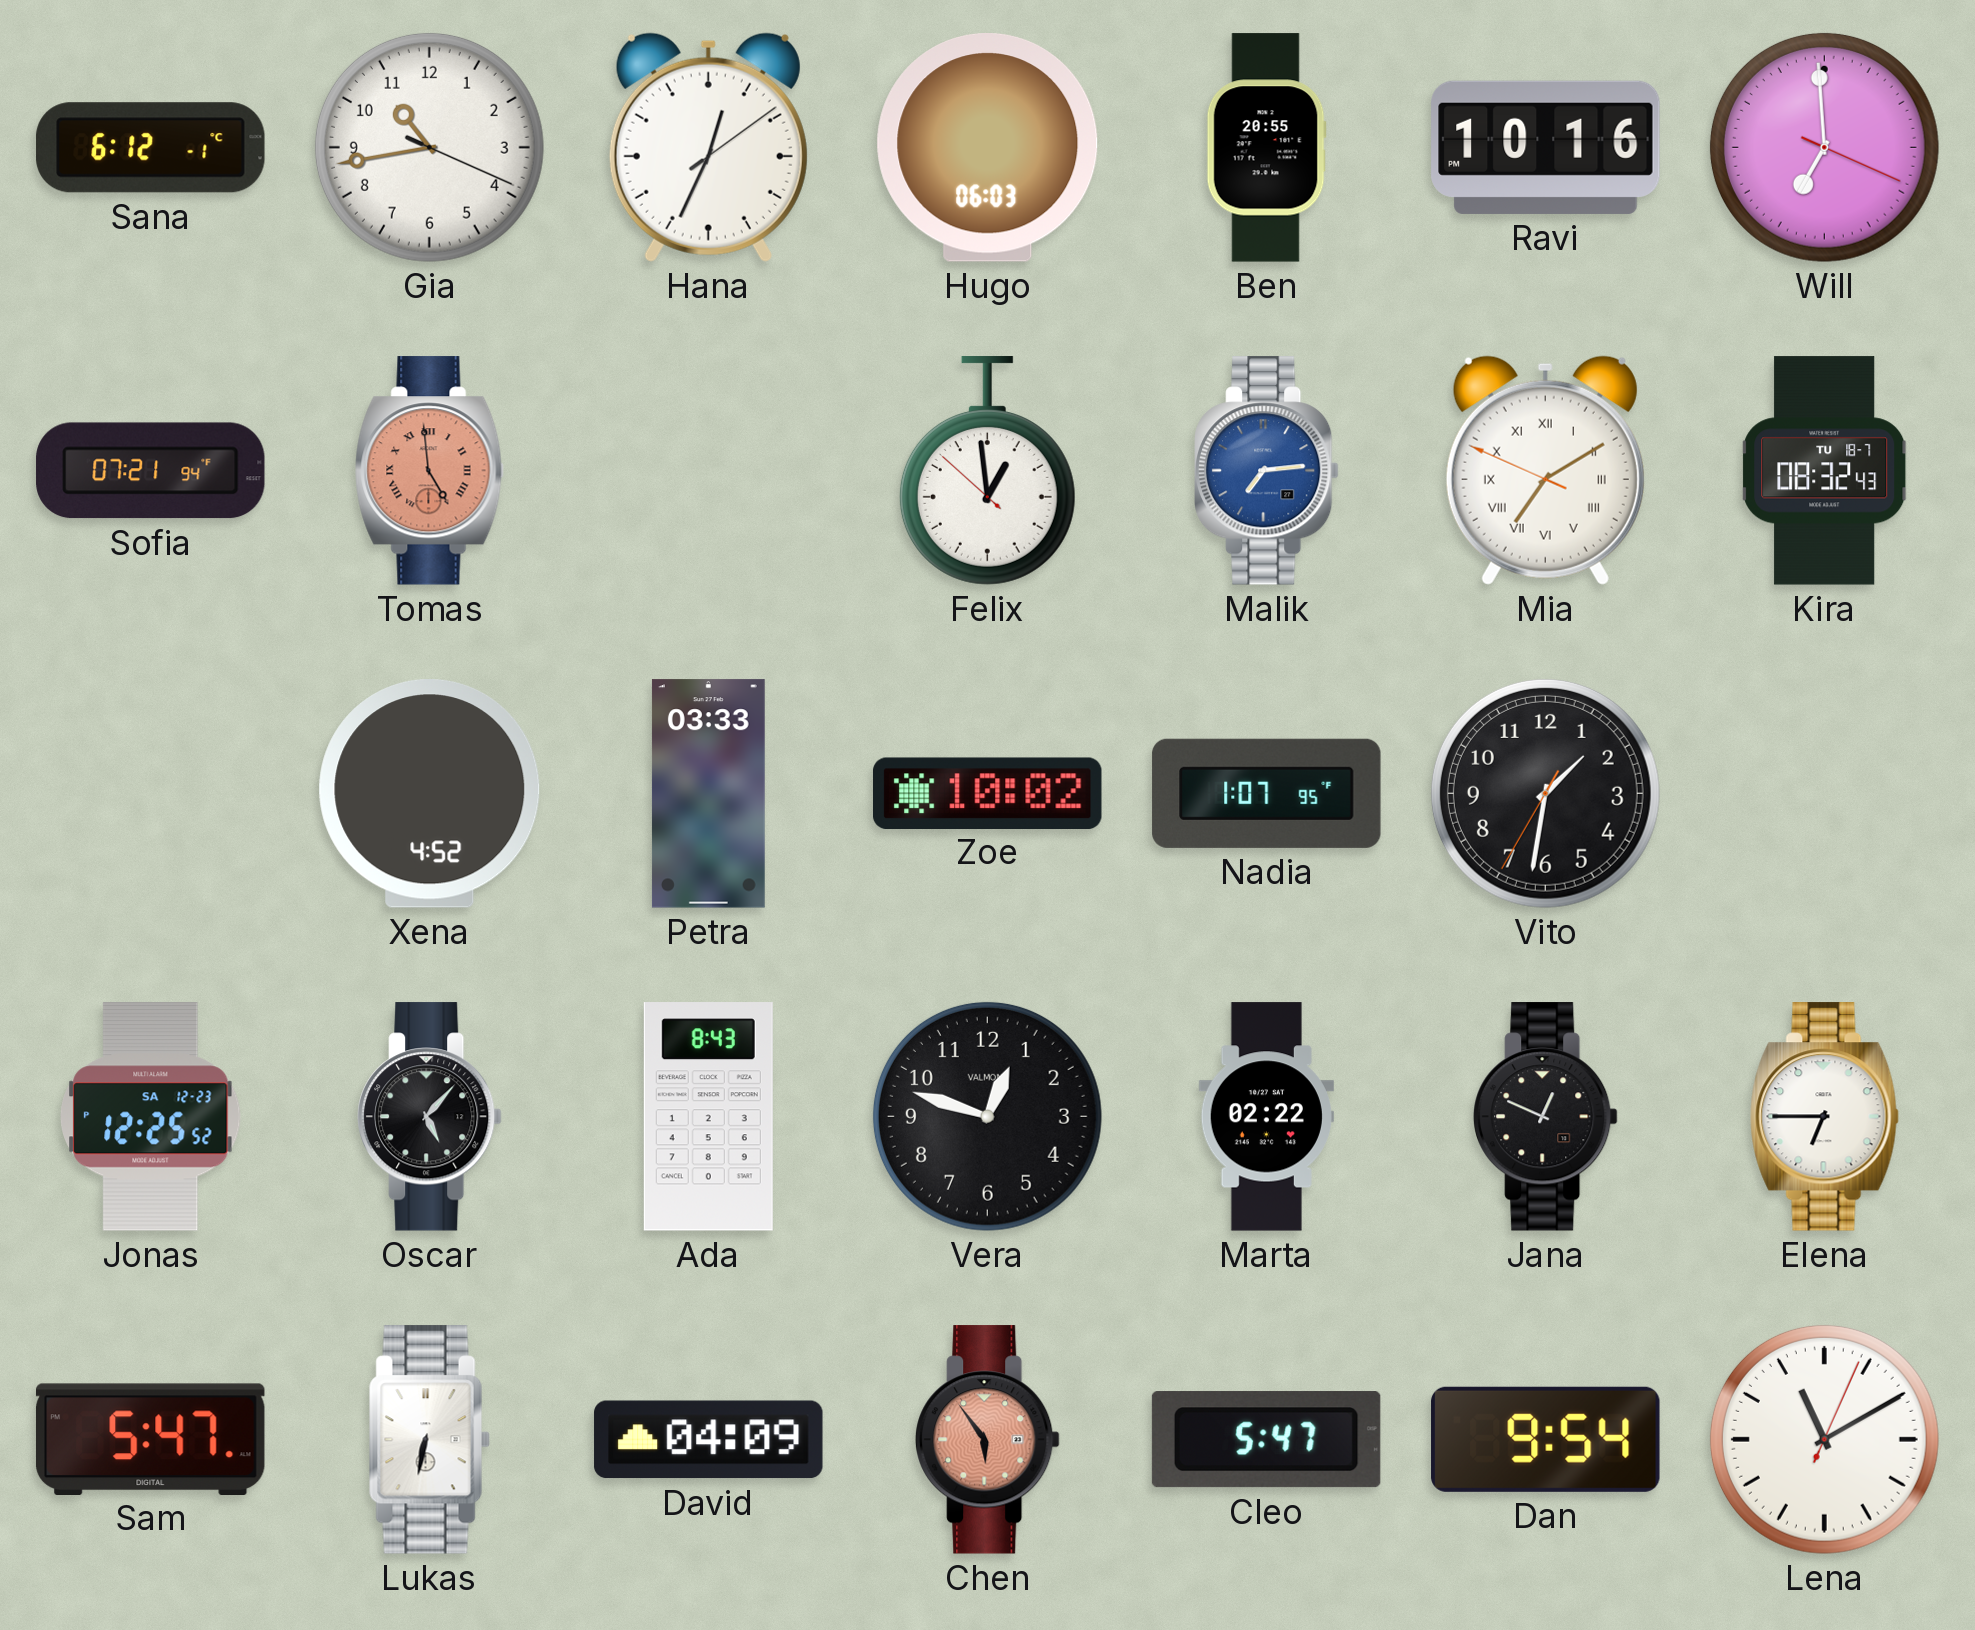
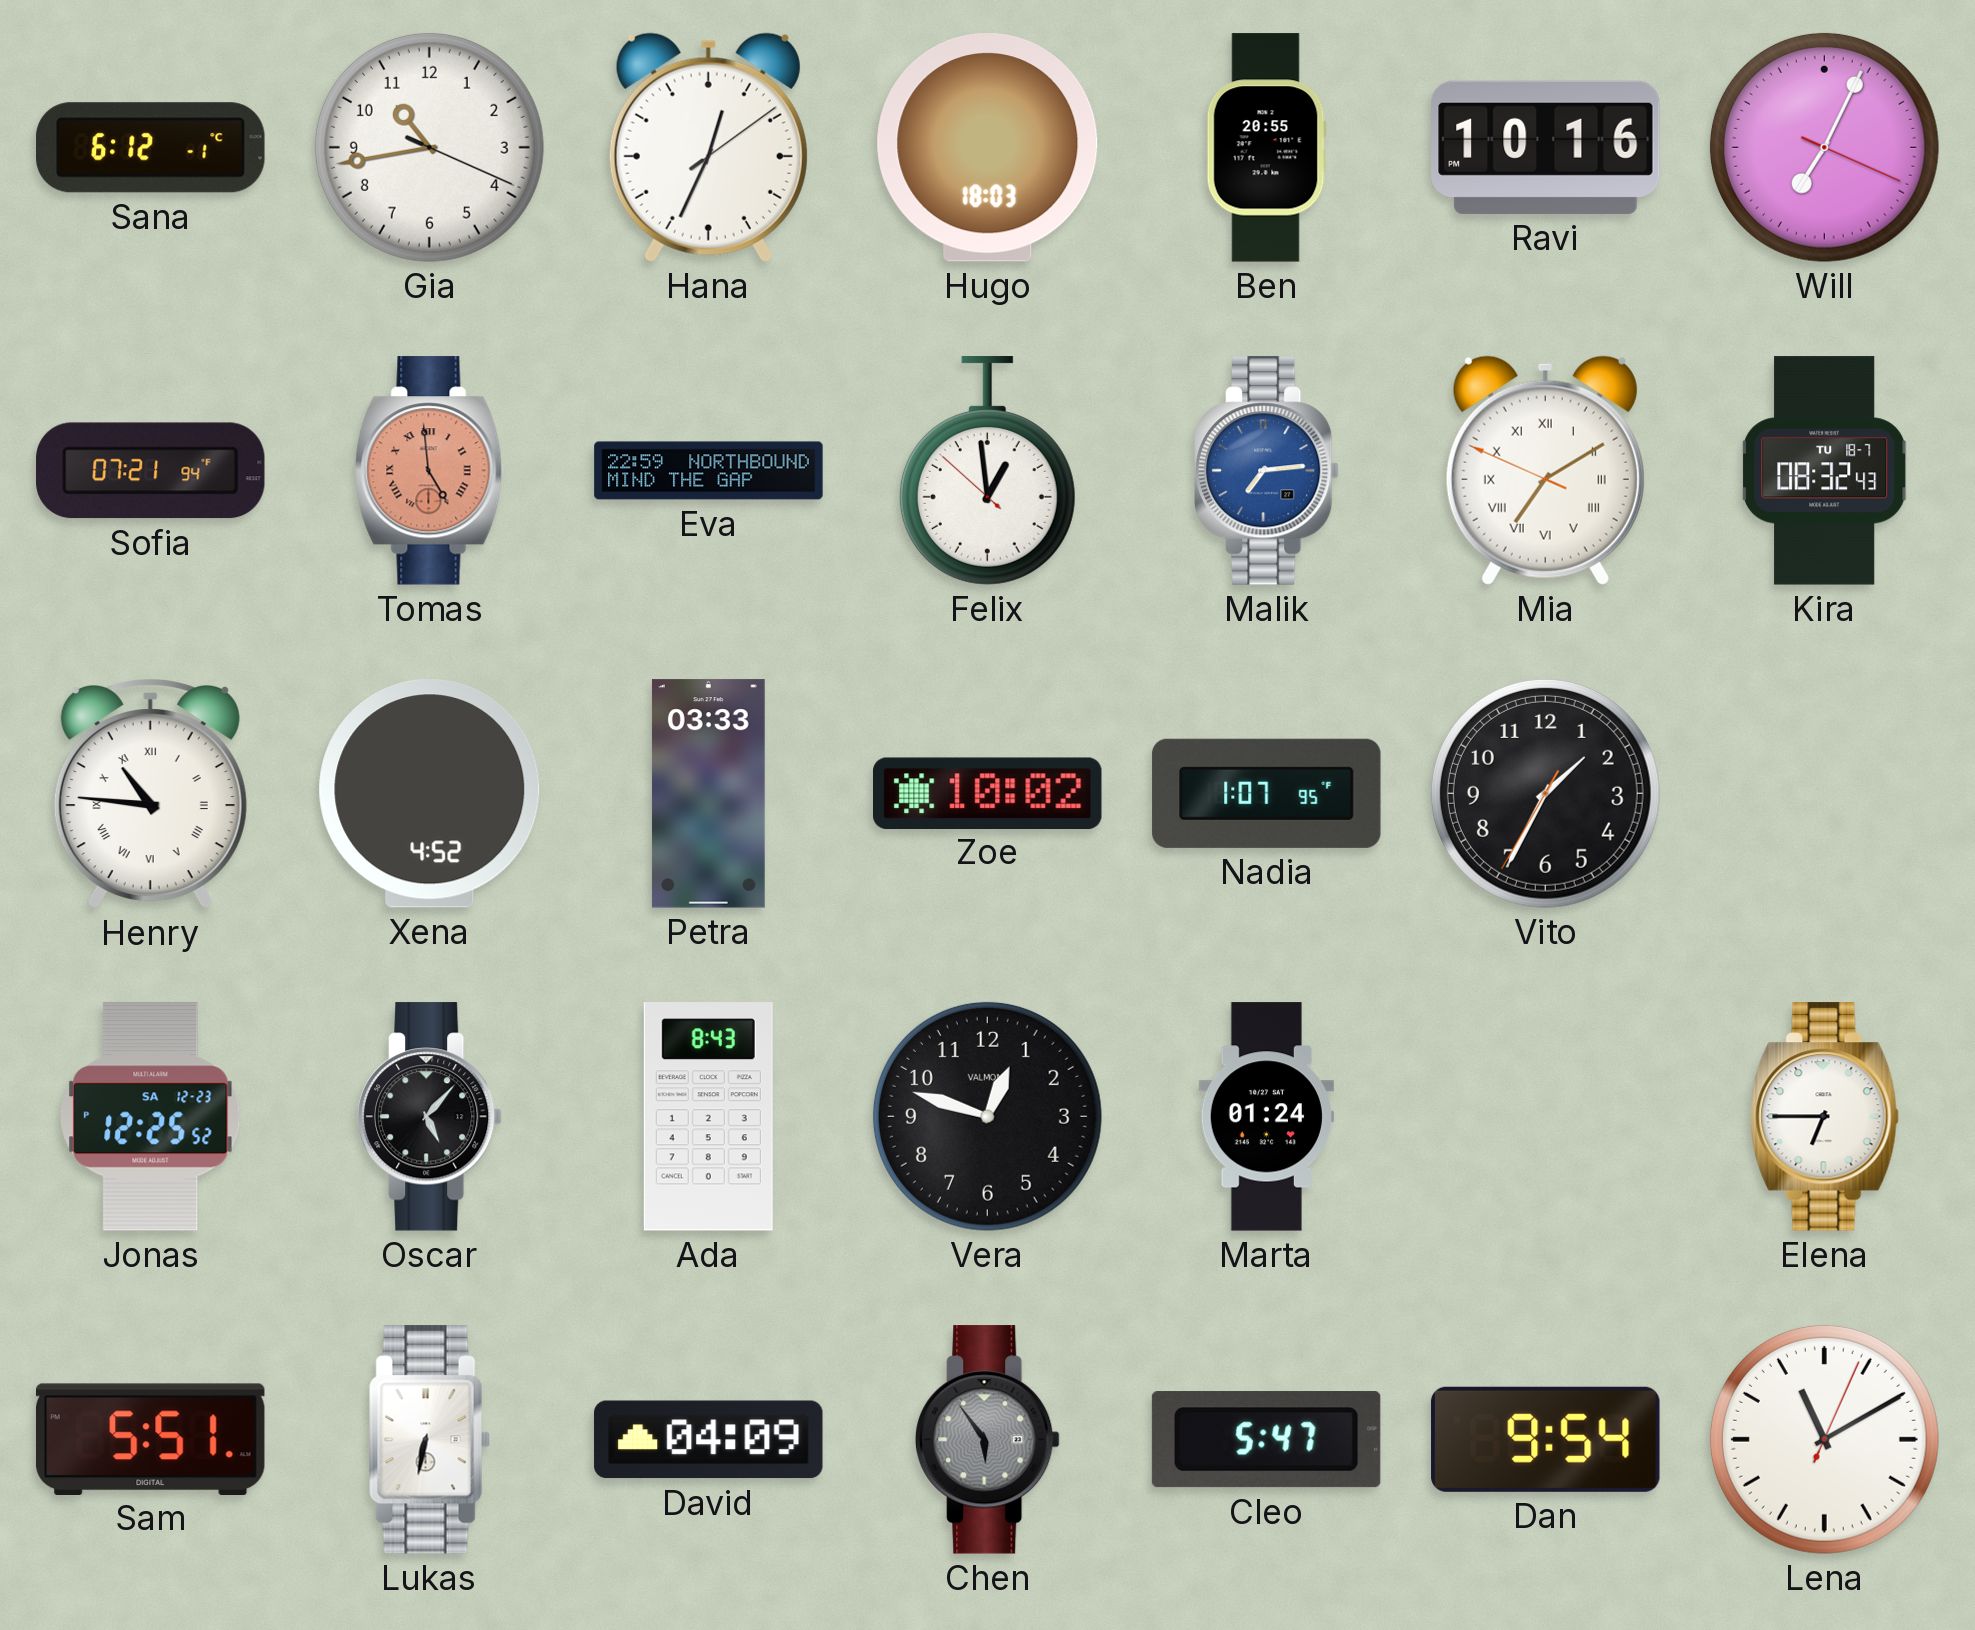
Hugo: 06:03 -> 18:03 (988, 148)
Will: 6:59 -> 7:04 (1824, 147)
Eva: none -> 22:59 (709, 471)
Henry: none -> 10:46 (150, 794)
Vito: 1:31 -> 1:34 (1545, 793)
Marta: 02:22 -> 01:24 (1266, 1117)
Jana: 12:49 -> none (1546, 1117)
Sam: 5:47 -> 5:51 (150, 1439)
Chen dial: salmon -> grey (988, 1440)
